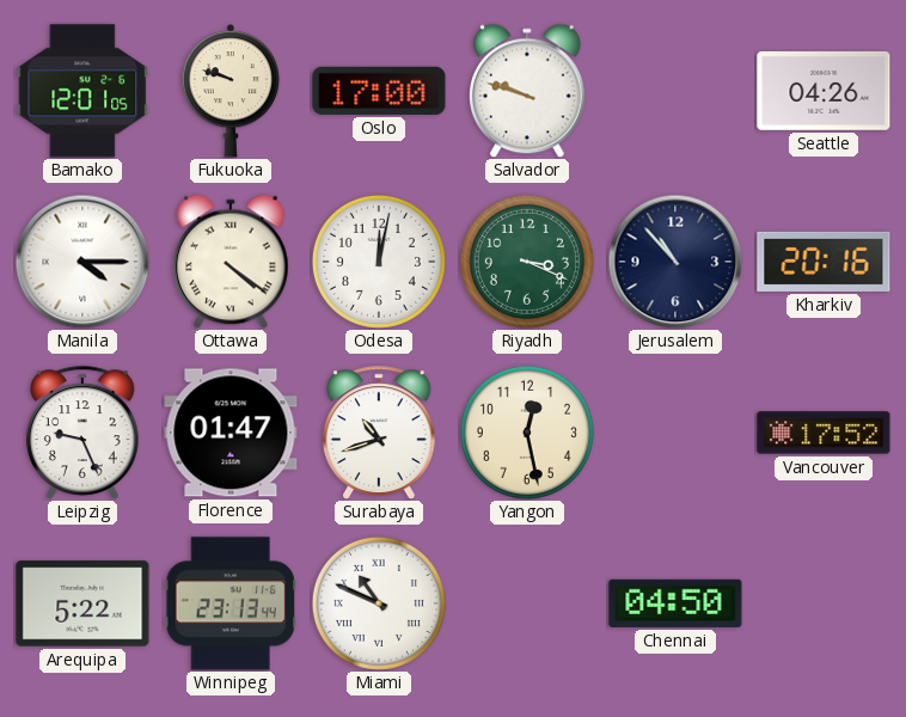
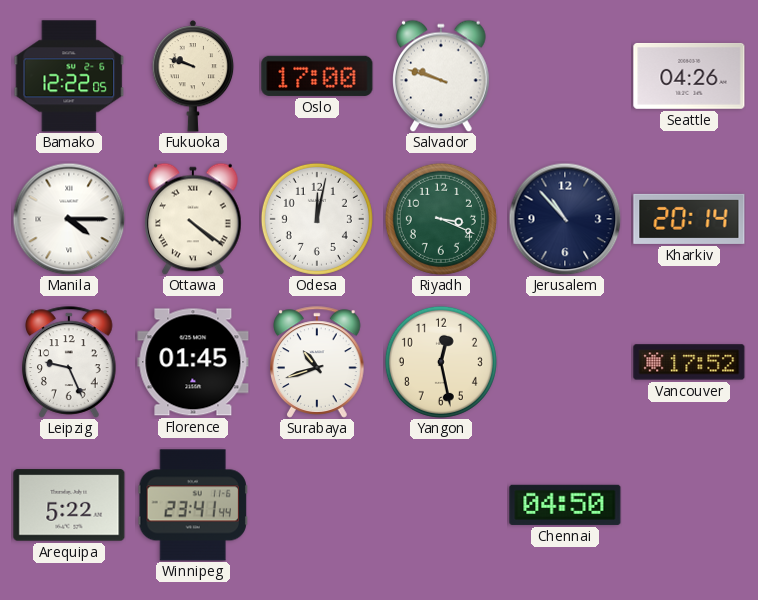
Bamako: 12:01 -> 12:22 (69, 76)
Kharkiv: 20:16 -> 20:14 (689, 219)
Florence: 01:47 -> 01:45 (193, 362)
Winnipeg: 23:13 -> 23:41 (193, 505)
Miami: 10:49 -> none (379, 603)
